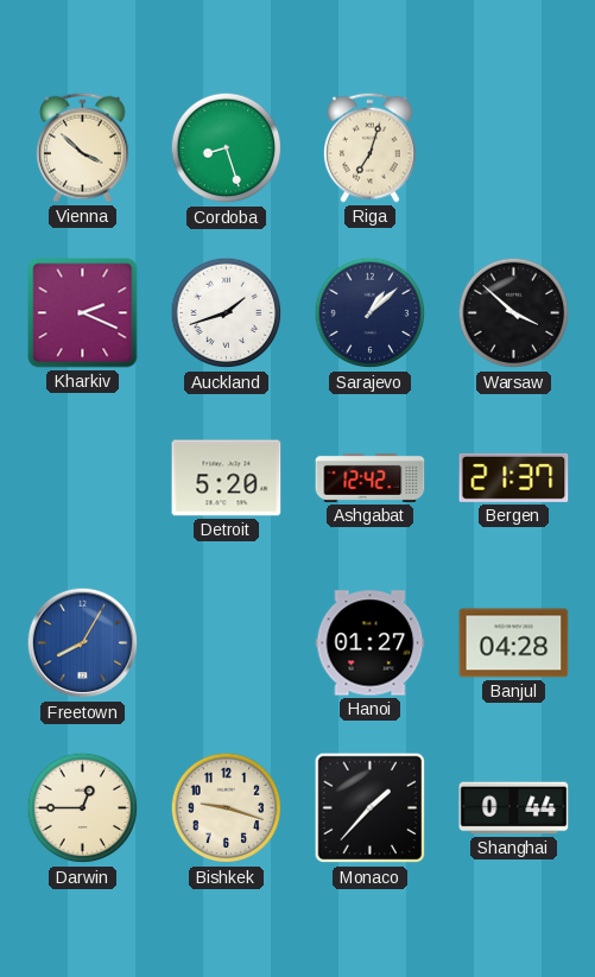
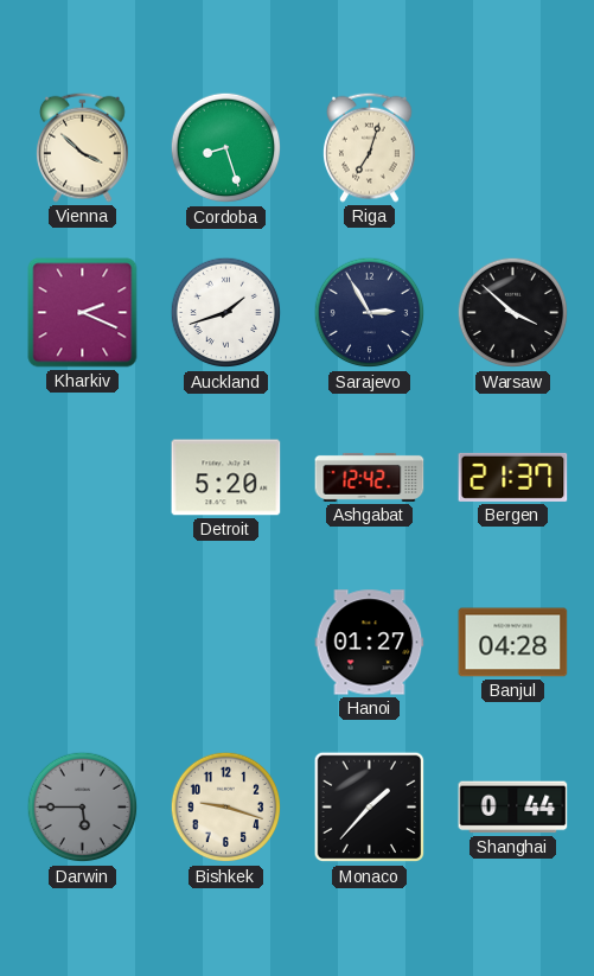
Sarajevo: 1:08 -> 2:55 (370, 313)
Freetown: 8:05 -> none (83, 643)
Darwin: 12:45 -> 5:45 (83, 808)
Darwin dial: cream -> grey (83, 808)
